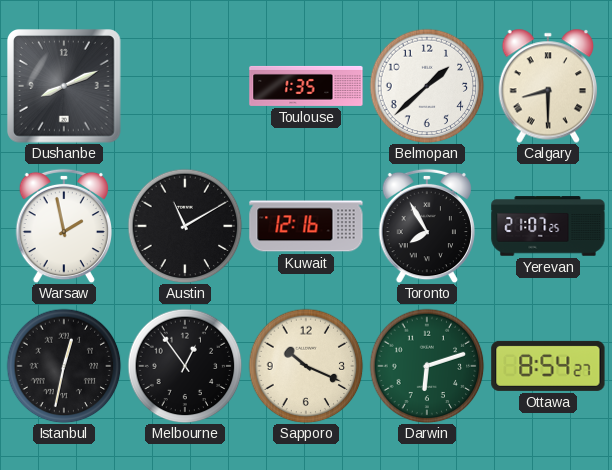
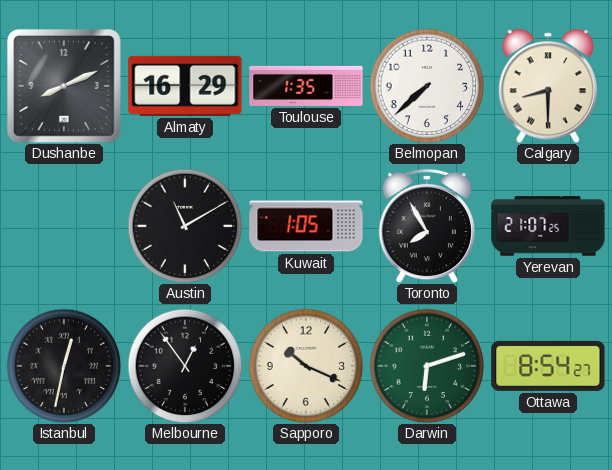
Almaty: none -> 16:29 (185, 86)
Belmopan: 1:38 -> 7:38 (427, 86)
Warsaw: 1:58 -> none (63, 226)
Kuwait: 12:16 -> 1:05 (306, 226)
